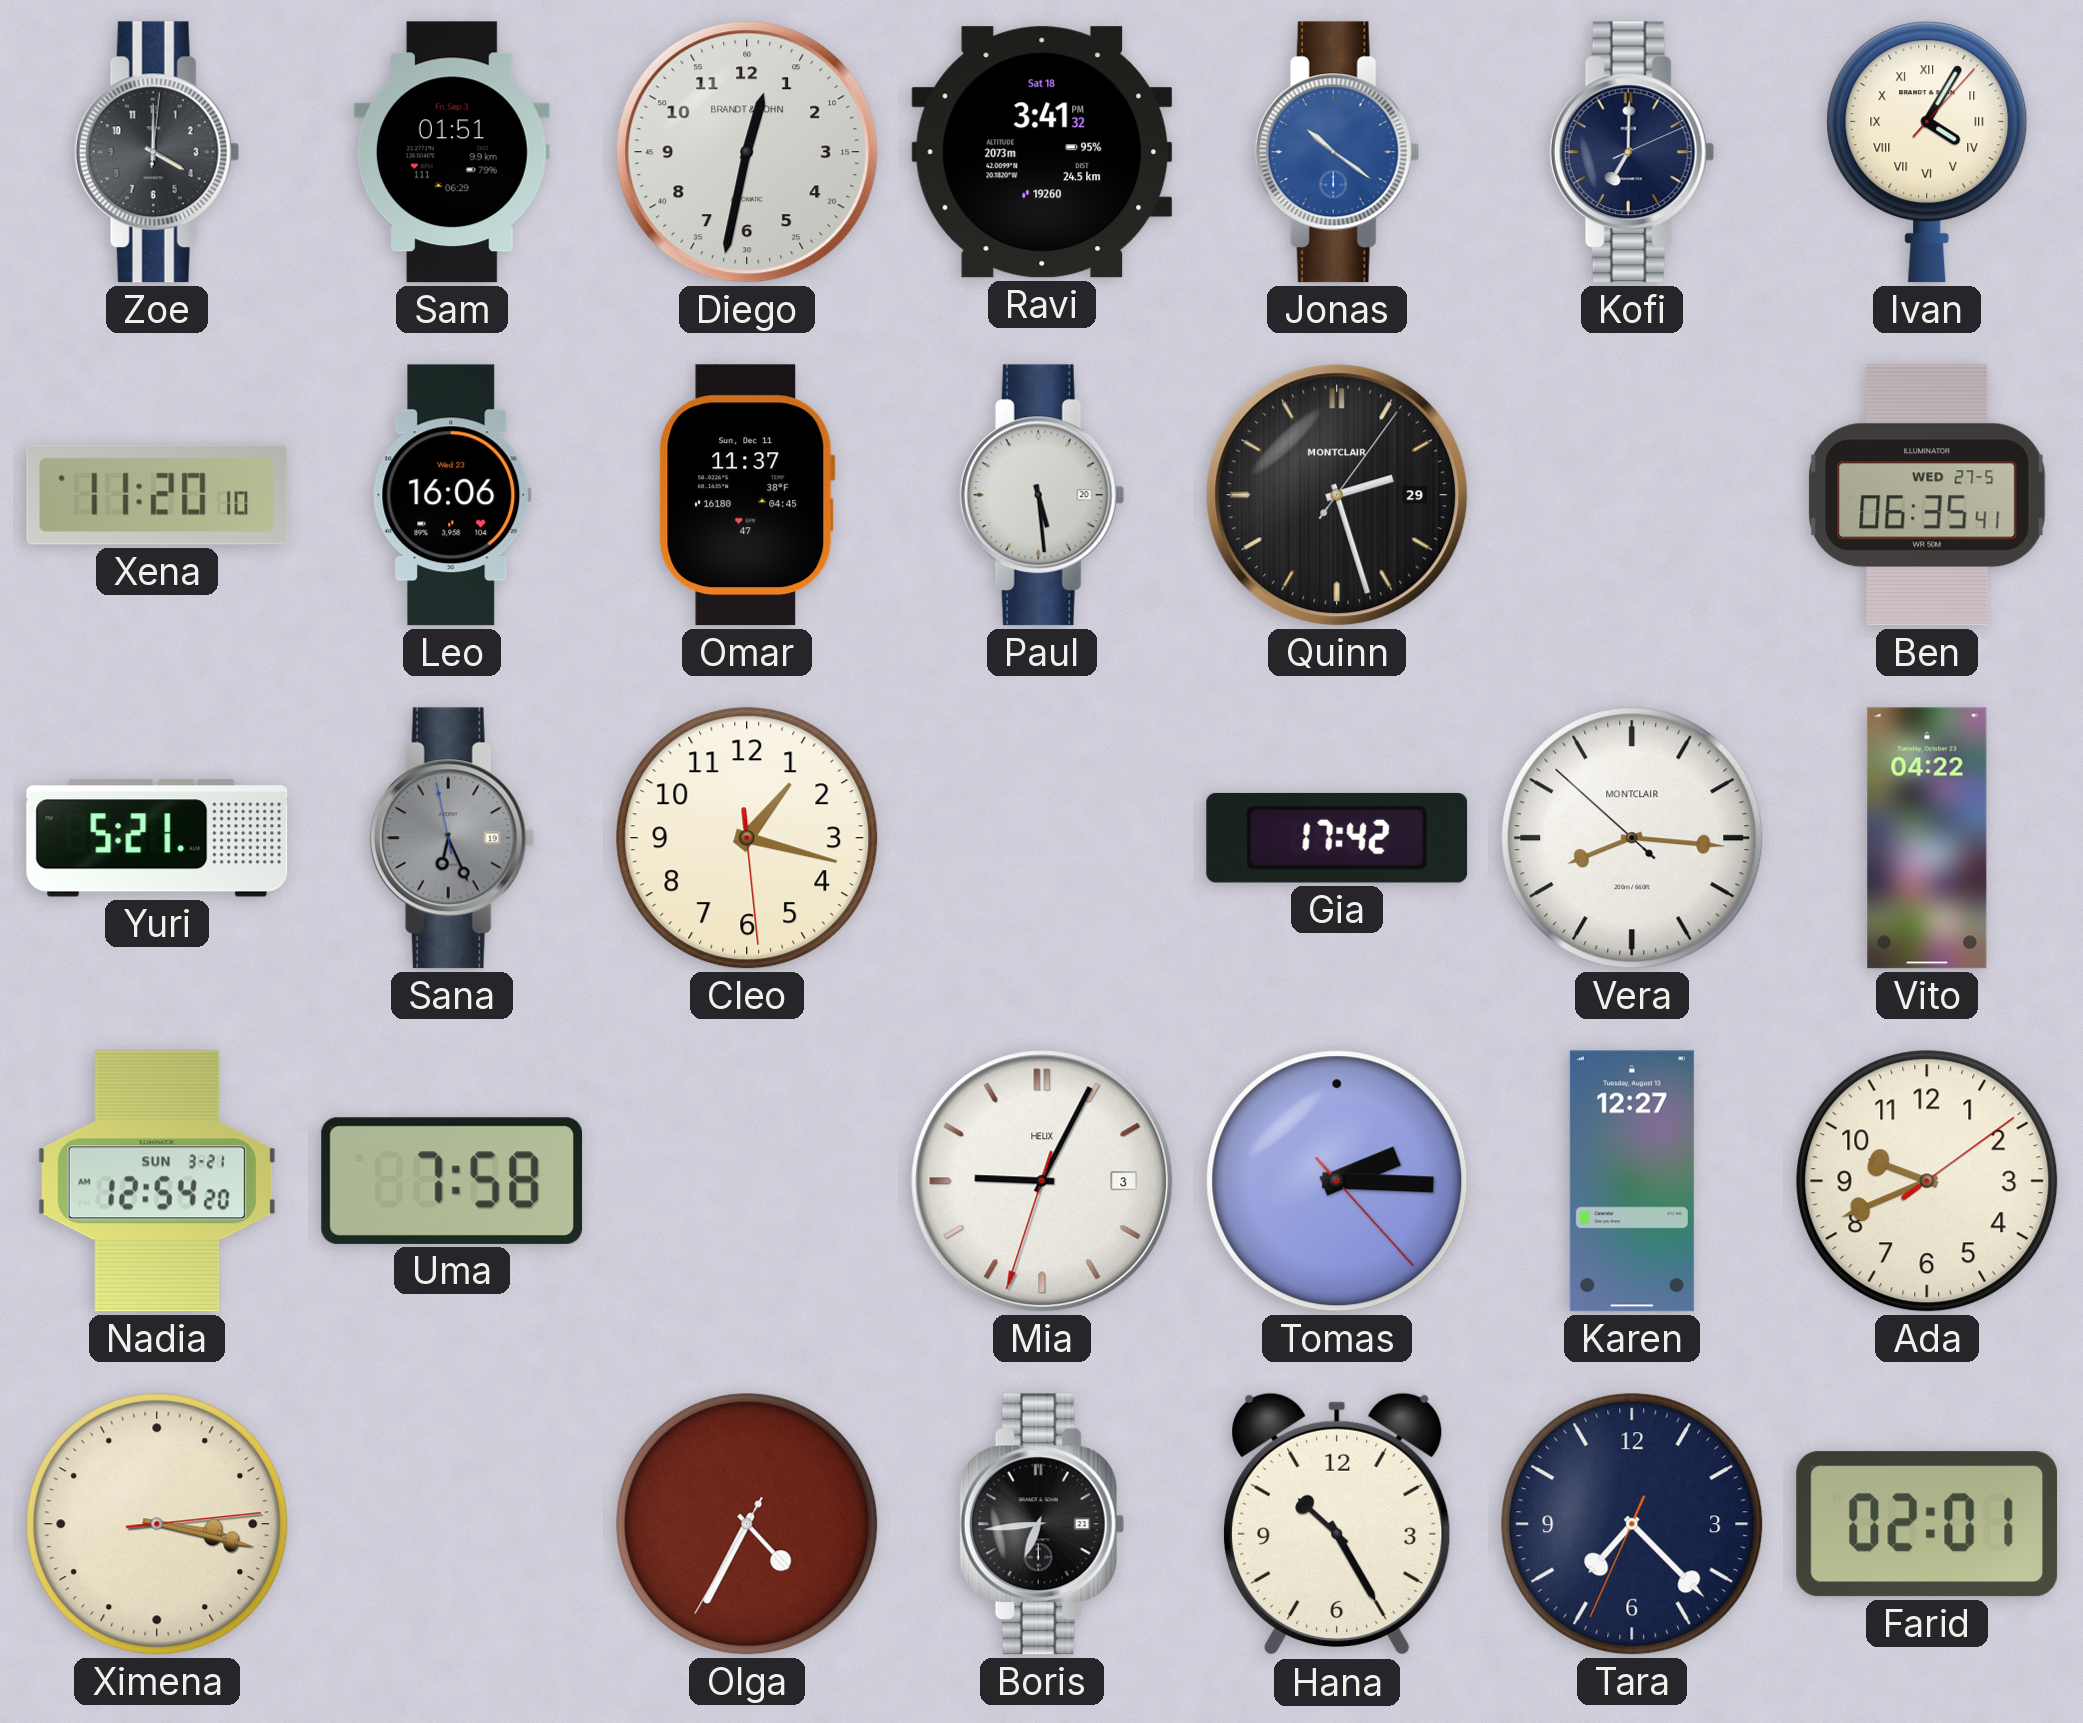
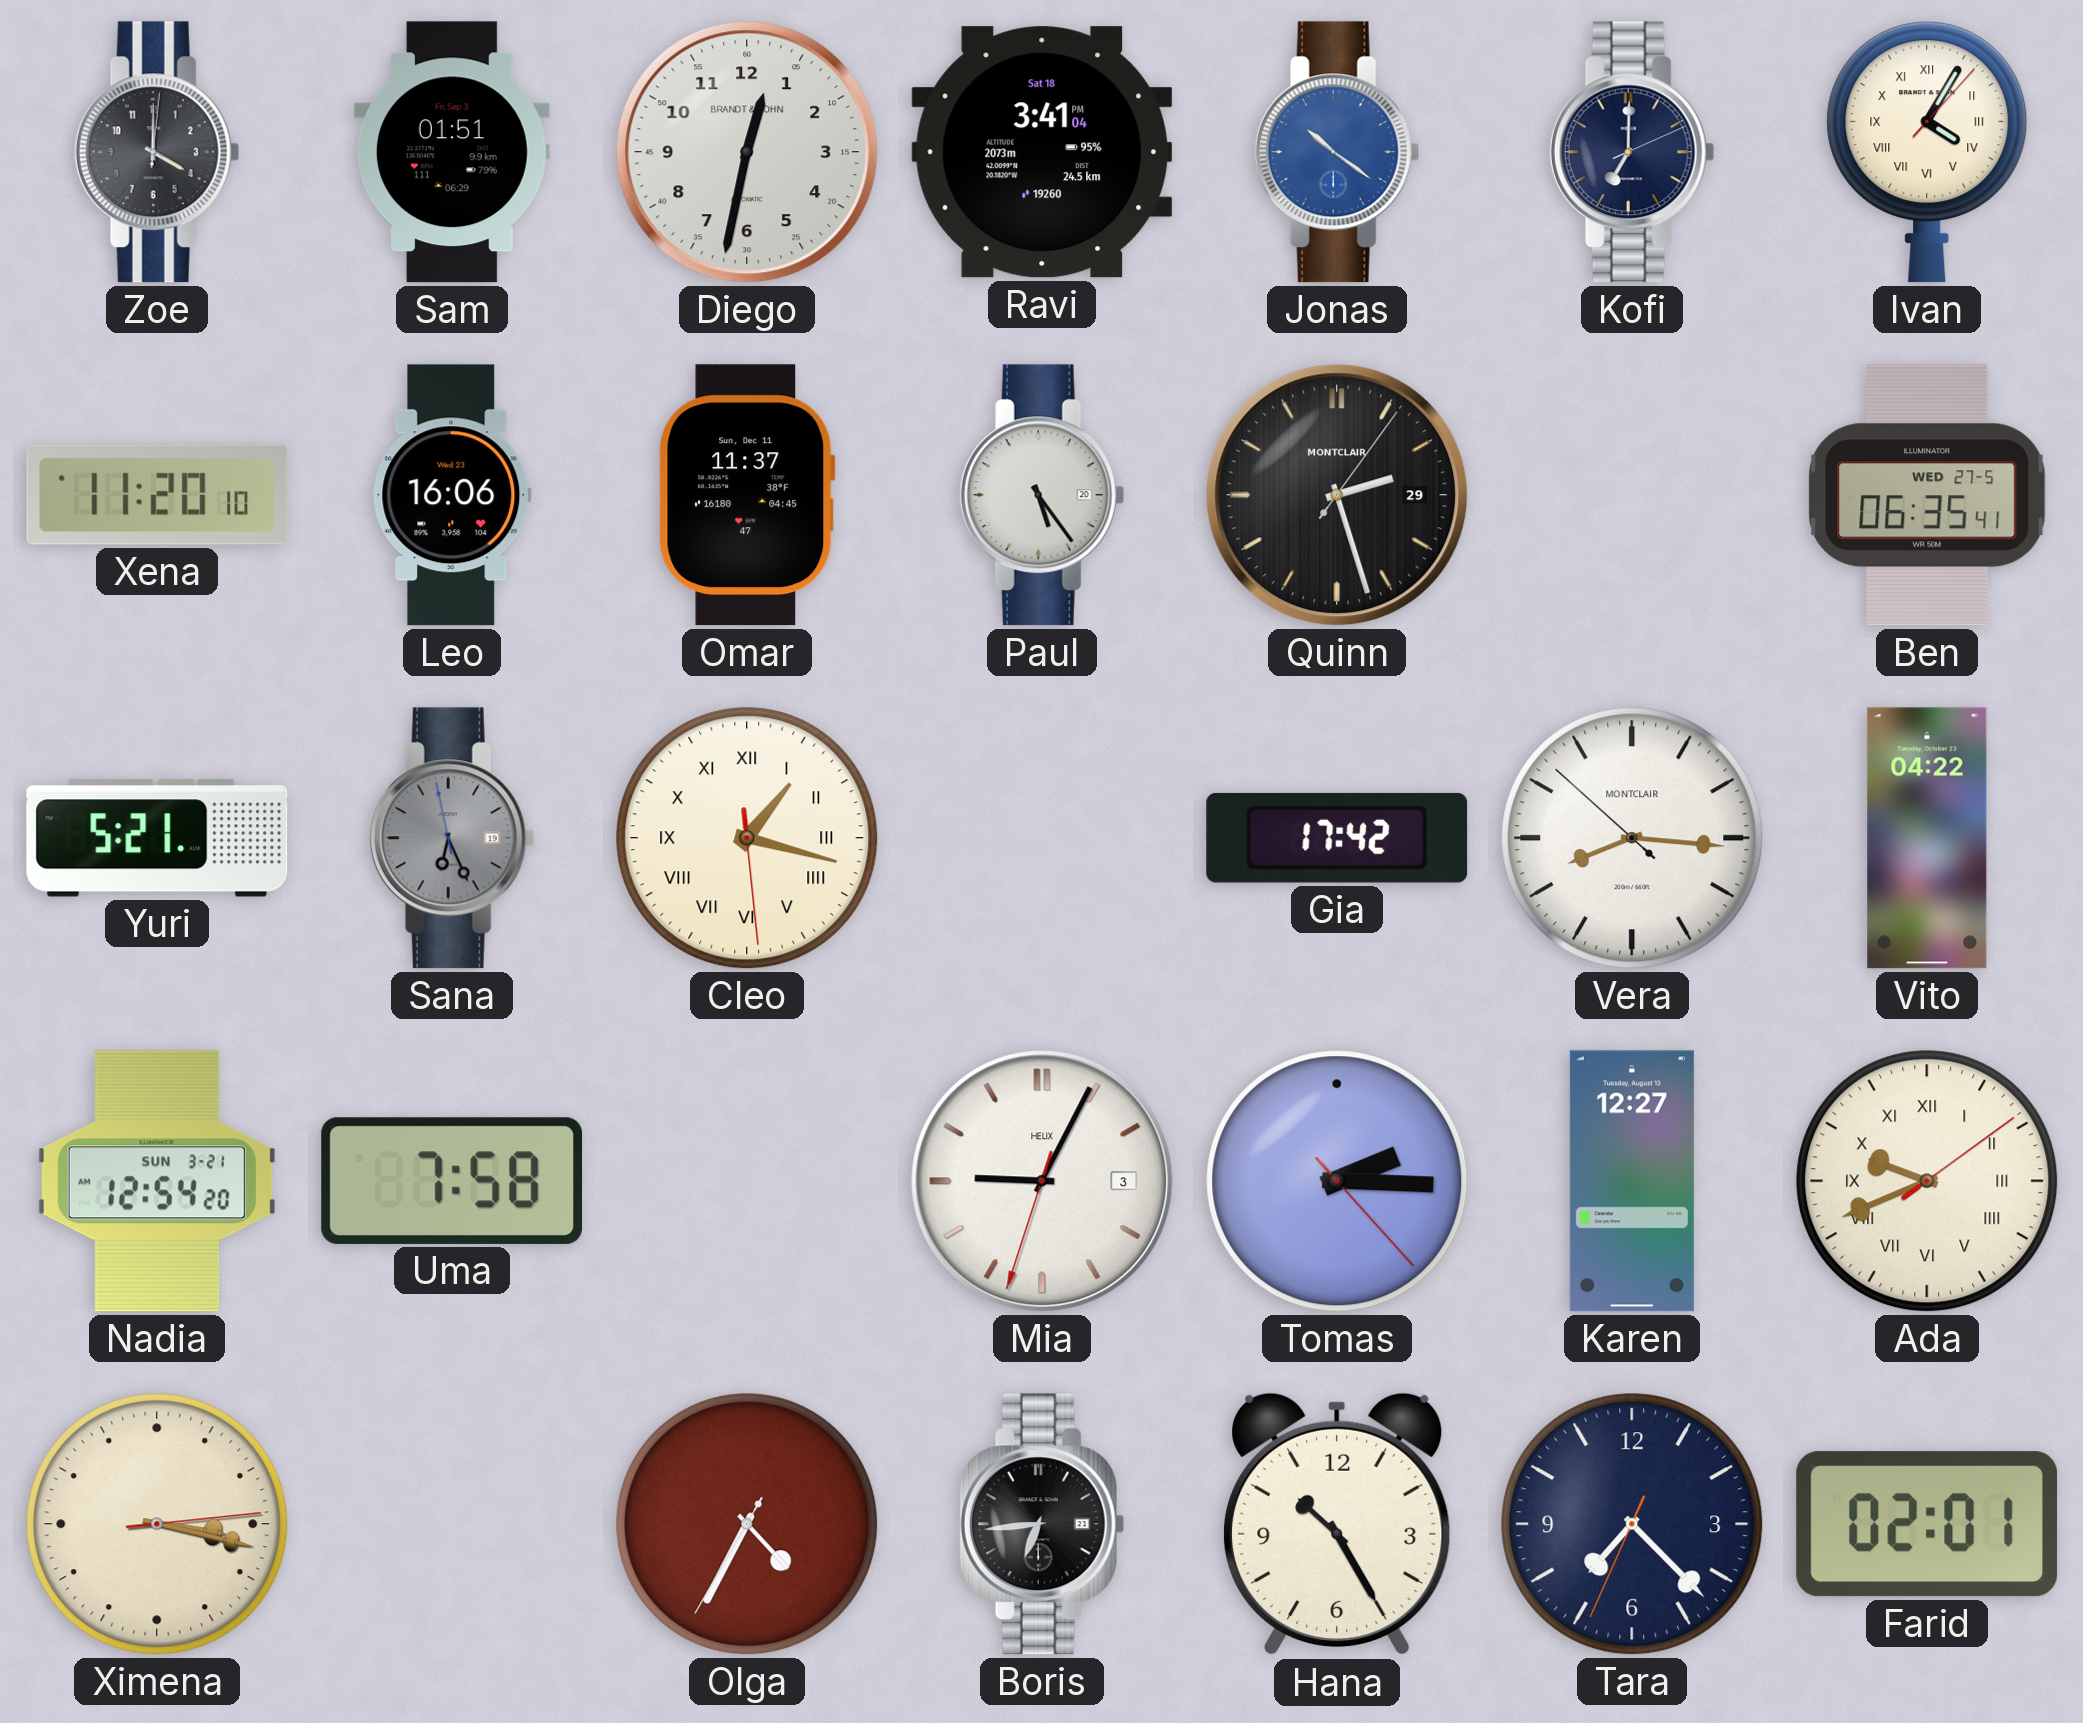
Ravi: 3:41:32 PM -> 3:41:04 PM (1042, 152)
Paul: 5:29 -> 5:24 (1042, 495)
Cleo numerals: Arabic -> Roman (747, 838)
Ada numerals: Arabic -> Roman (1927, 1181)
